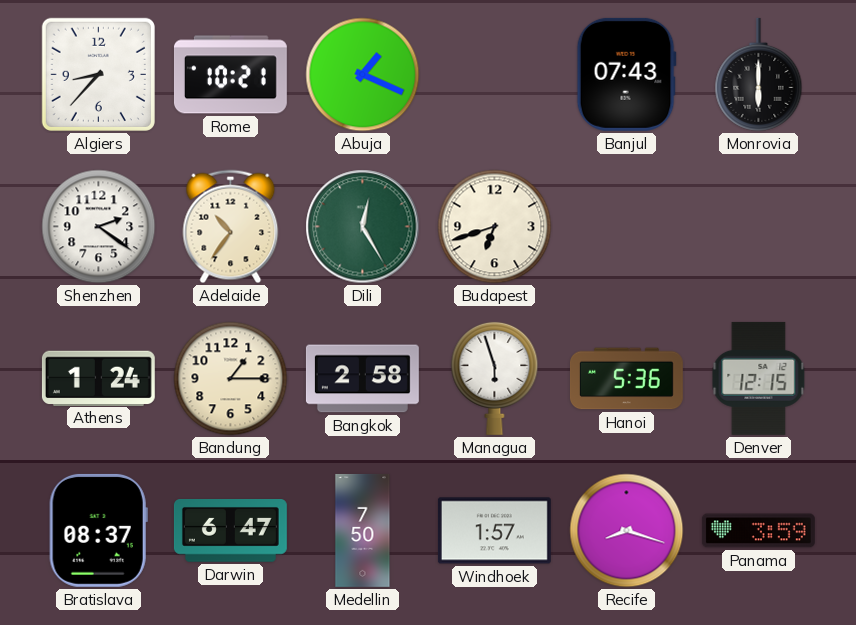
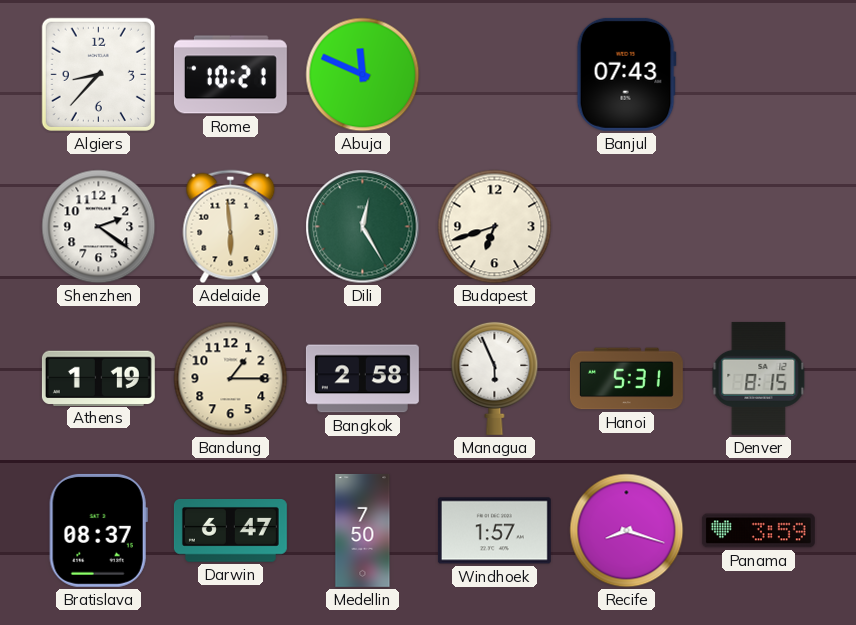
Abuja: 1:19 -> 11:49 (363, 75)
Monrovia: 6:00 -> none (759, 74)
Adelaide: 10:36 -> 5:59 (231, 227)
Athens: 1:24 -> 1:19 (98, 378)
Managua: 5:57 -> 5:56 (495, 378)
Hanoi: 5:36 -> 5:31 (626, 379)
Denver: 12:15 -> 8:15 (759, 378)
